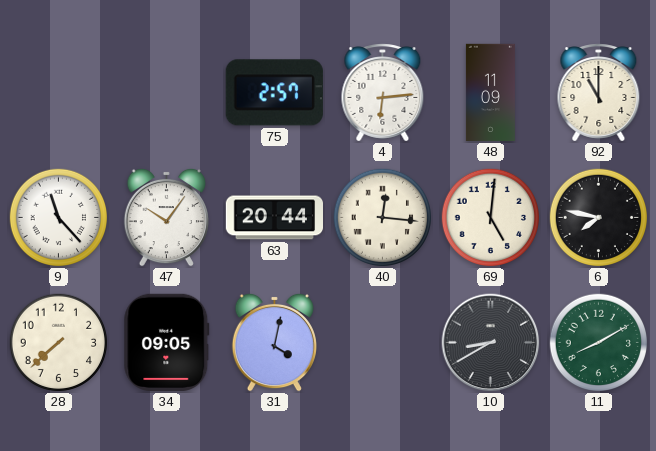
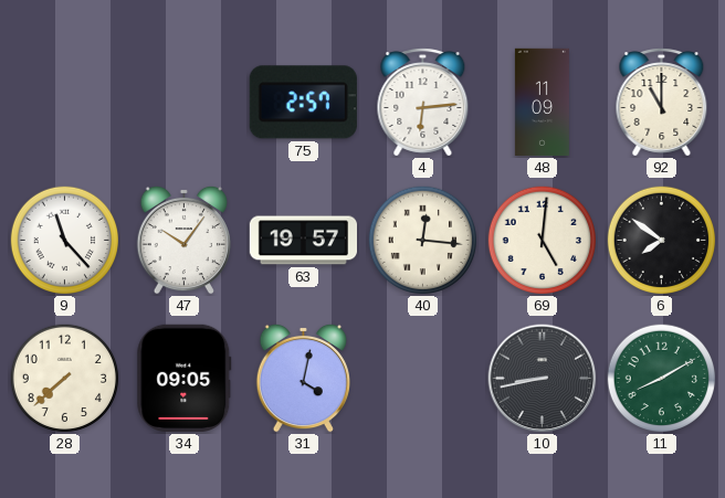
63: 20:44 -> 19:57 (303, 241)
6: 7:47 -> 7:51 (662, 241)
10: 8:40 -> 8:43 (543, 379)
